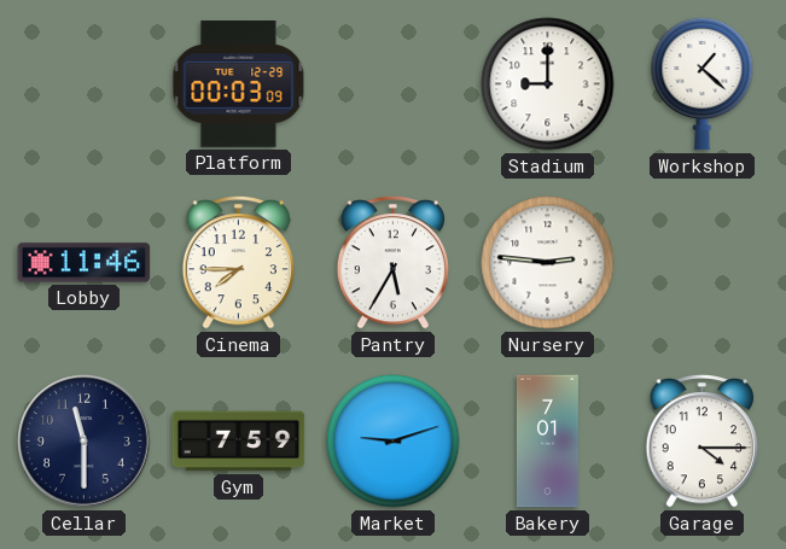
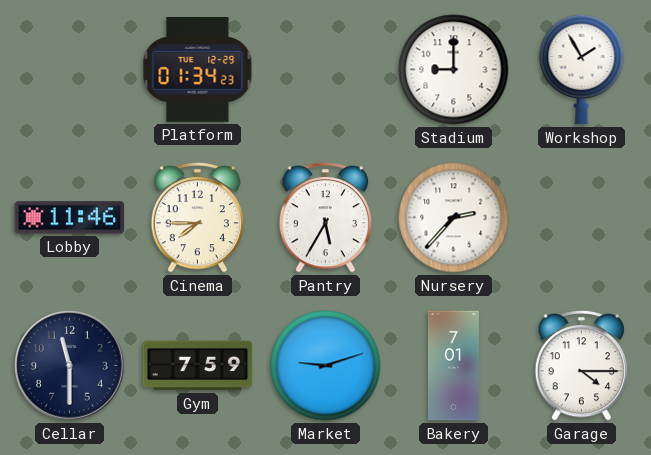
Platform: 00:03 -> 01:34 (198, 70)
Workshop: 1:22 -> 1:55 (582, 69)
Nursery: 2:46 -> 2:37 (454, 218)
